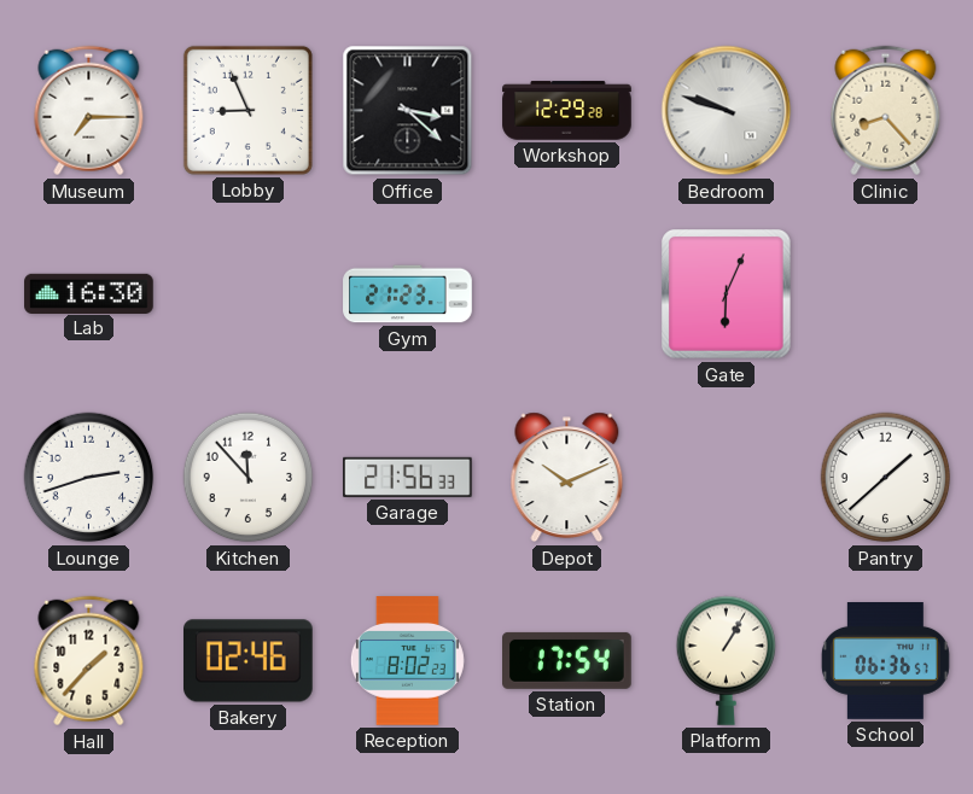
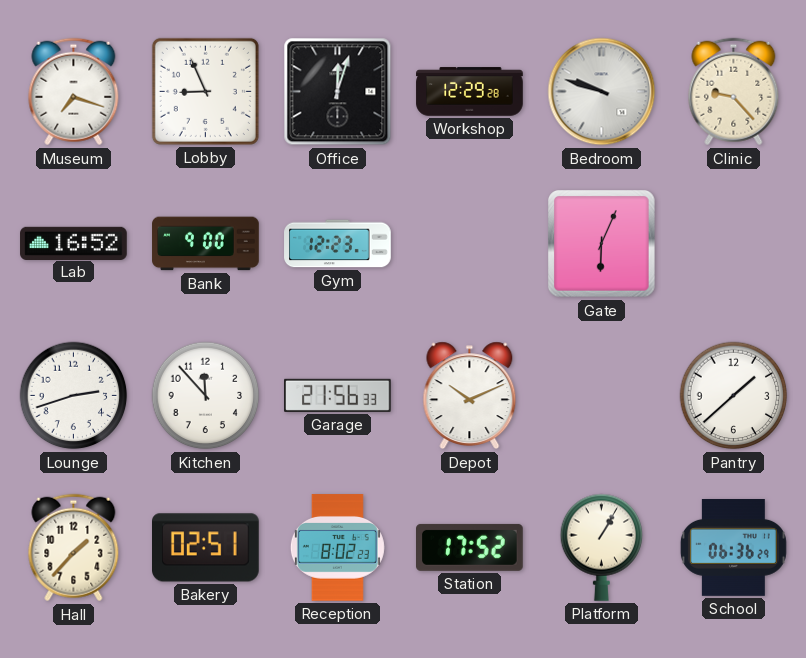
Museum: 7:15 -> 7:18 (74, 92)
Office: 3:22 -> 12:03 (338, 92)
Clinic: 8:23 -> 9:23 (734, 92)
Lab: 16:30 -> 16:52 (74, 243)
Bank: none -> 9:00 (206, 244)
Gym: 21:23 -> 12:23 (338, 244)
Bakery: 02:46 -> 02:51 (206, 548)
Station: 17:54 -> 17:52 (470, 547)
School: 06:36:57 -> 06:36:29 (733, 548)
